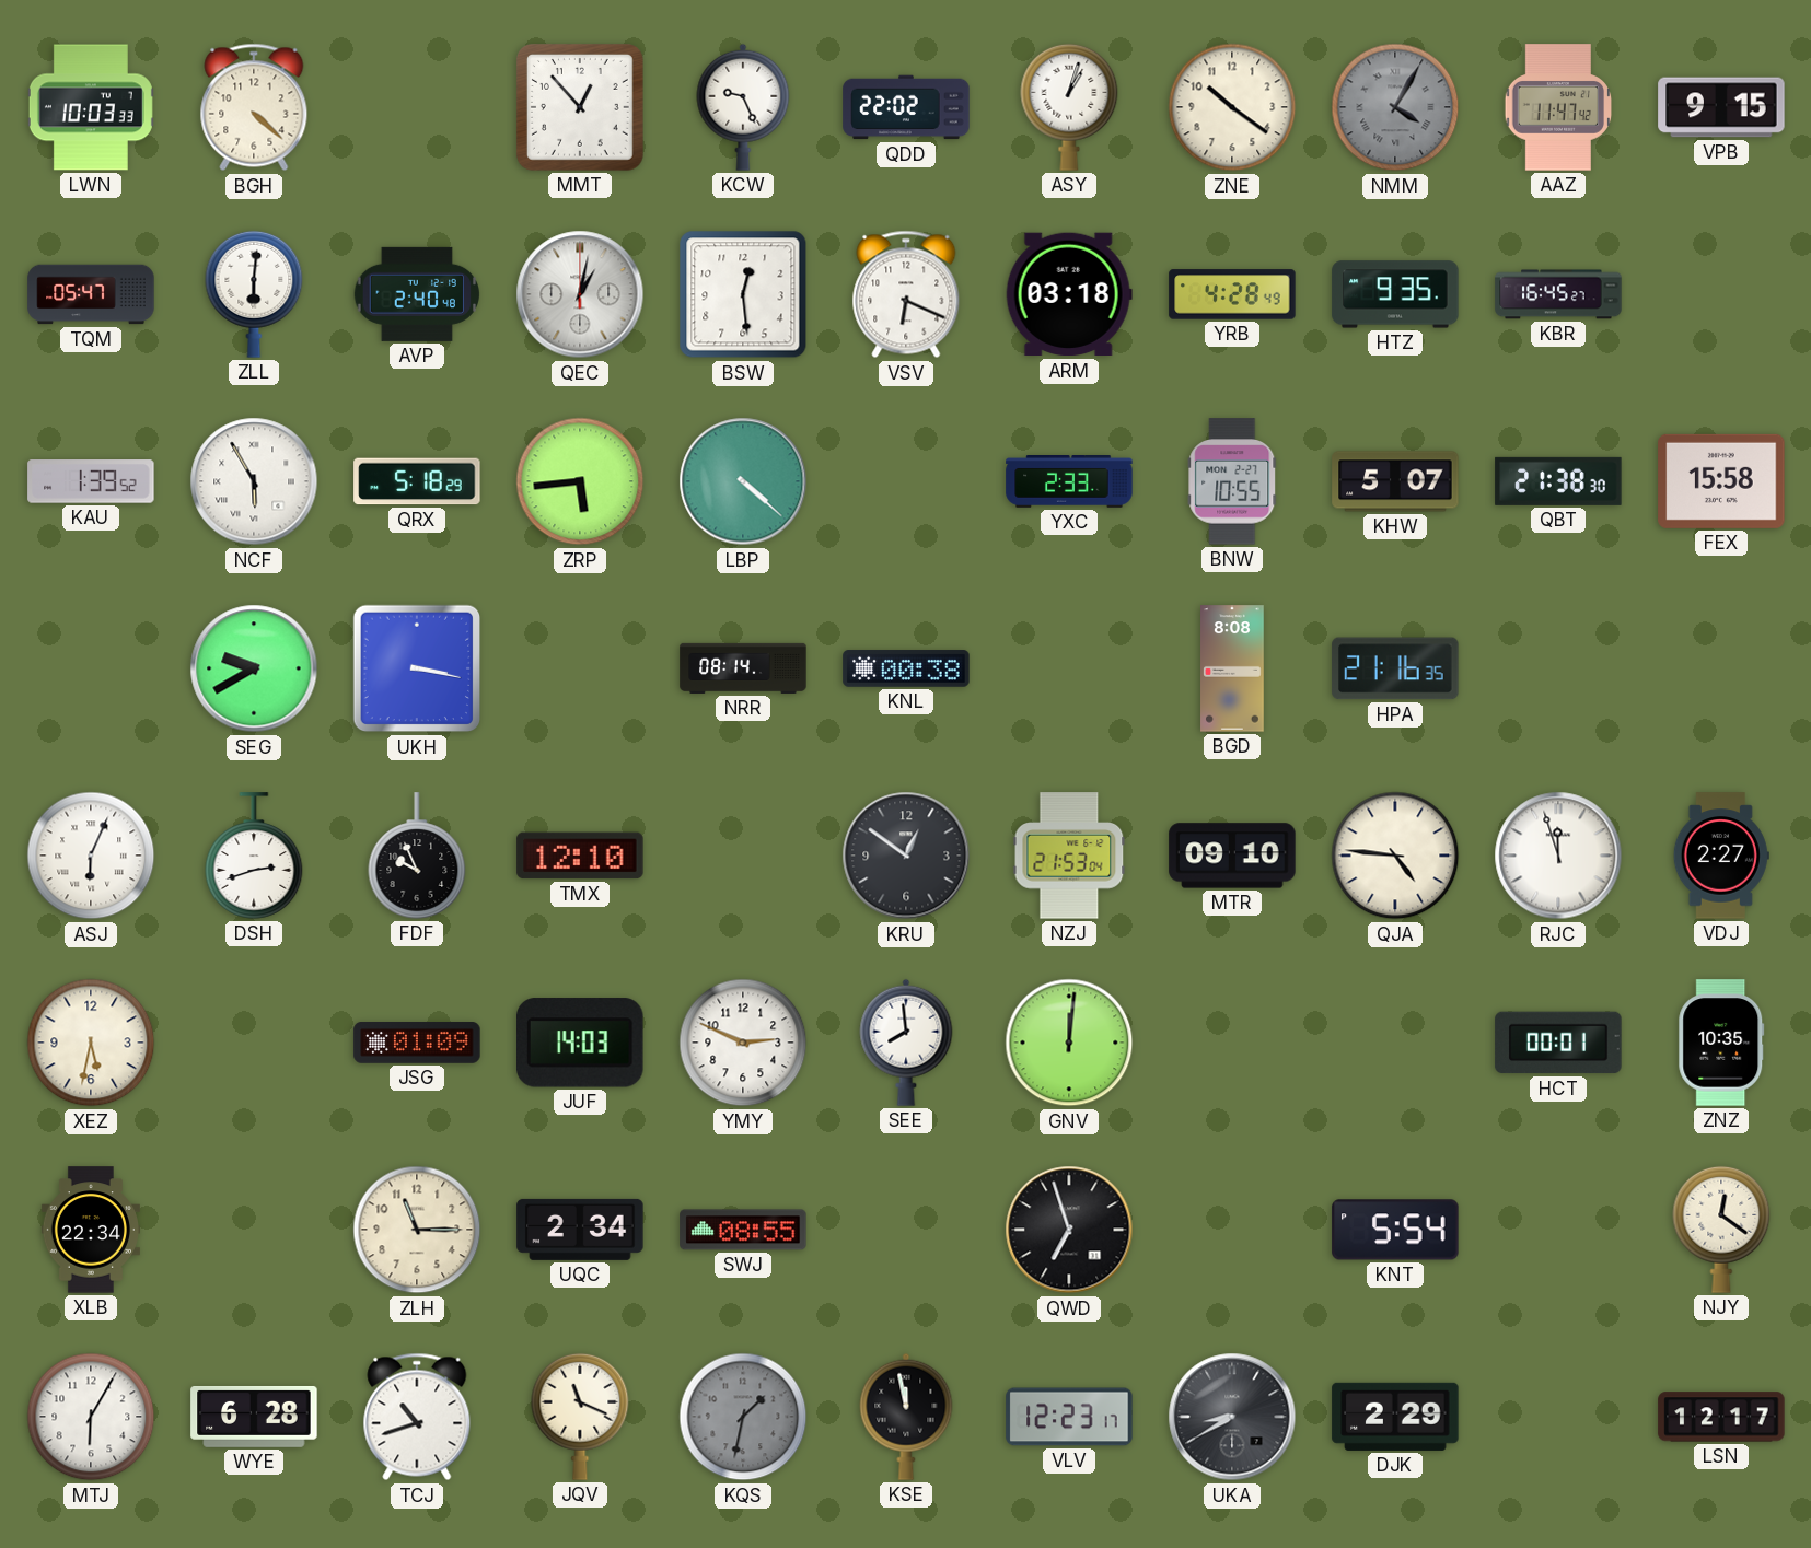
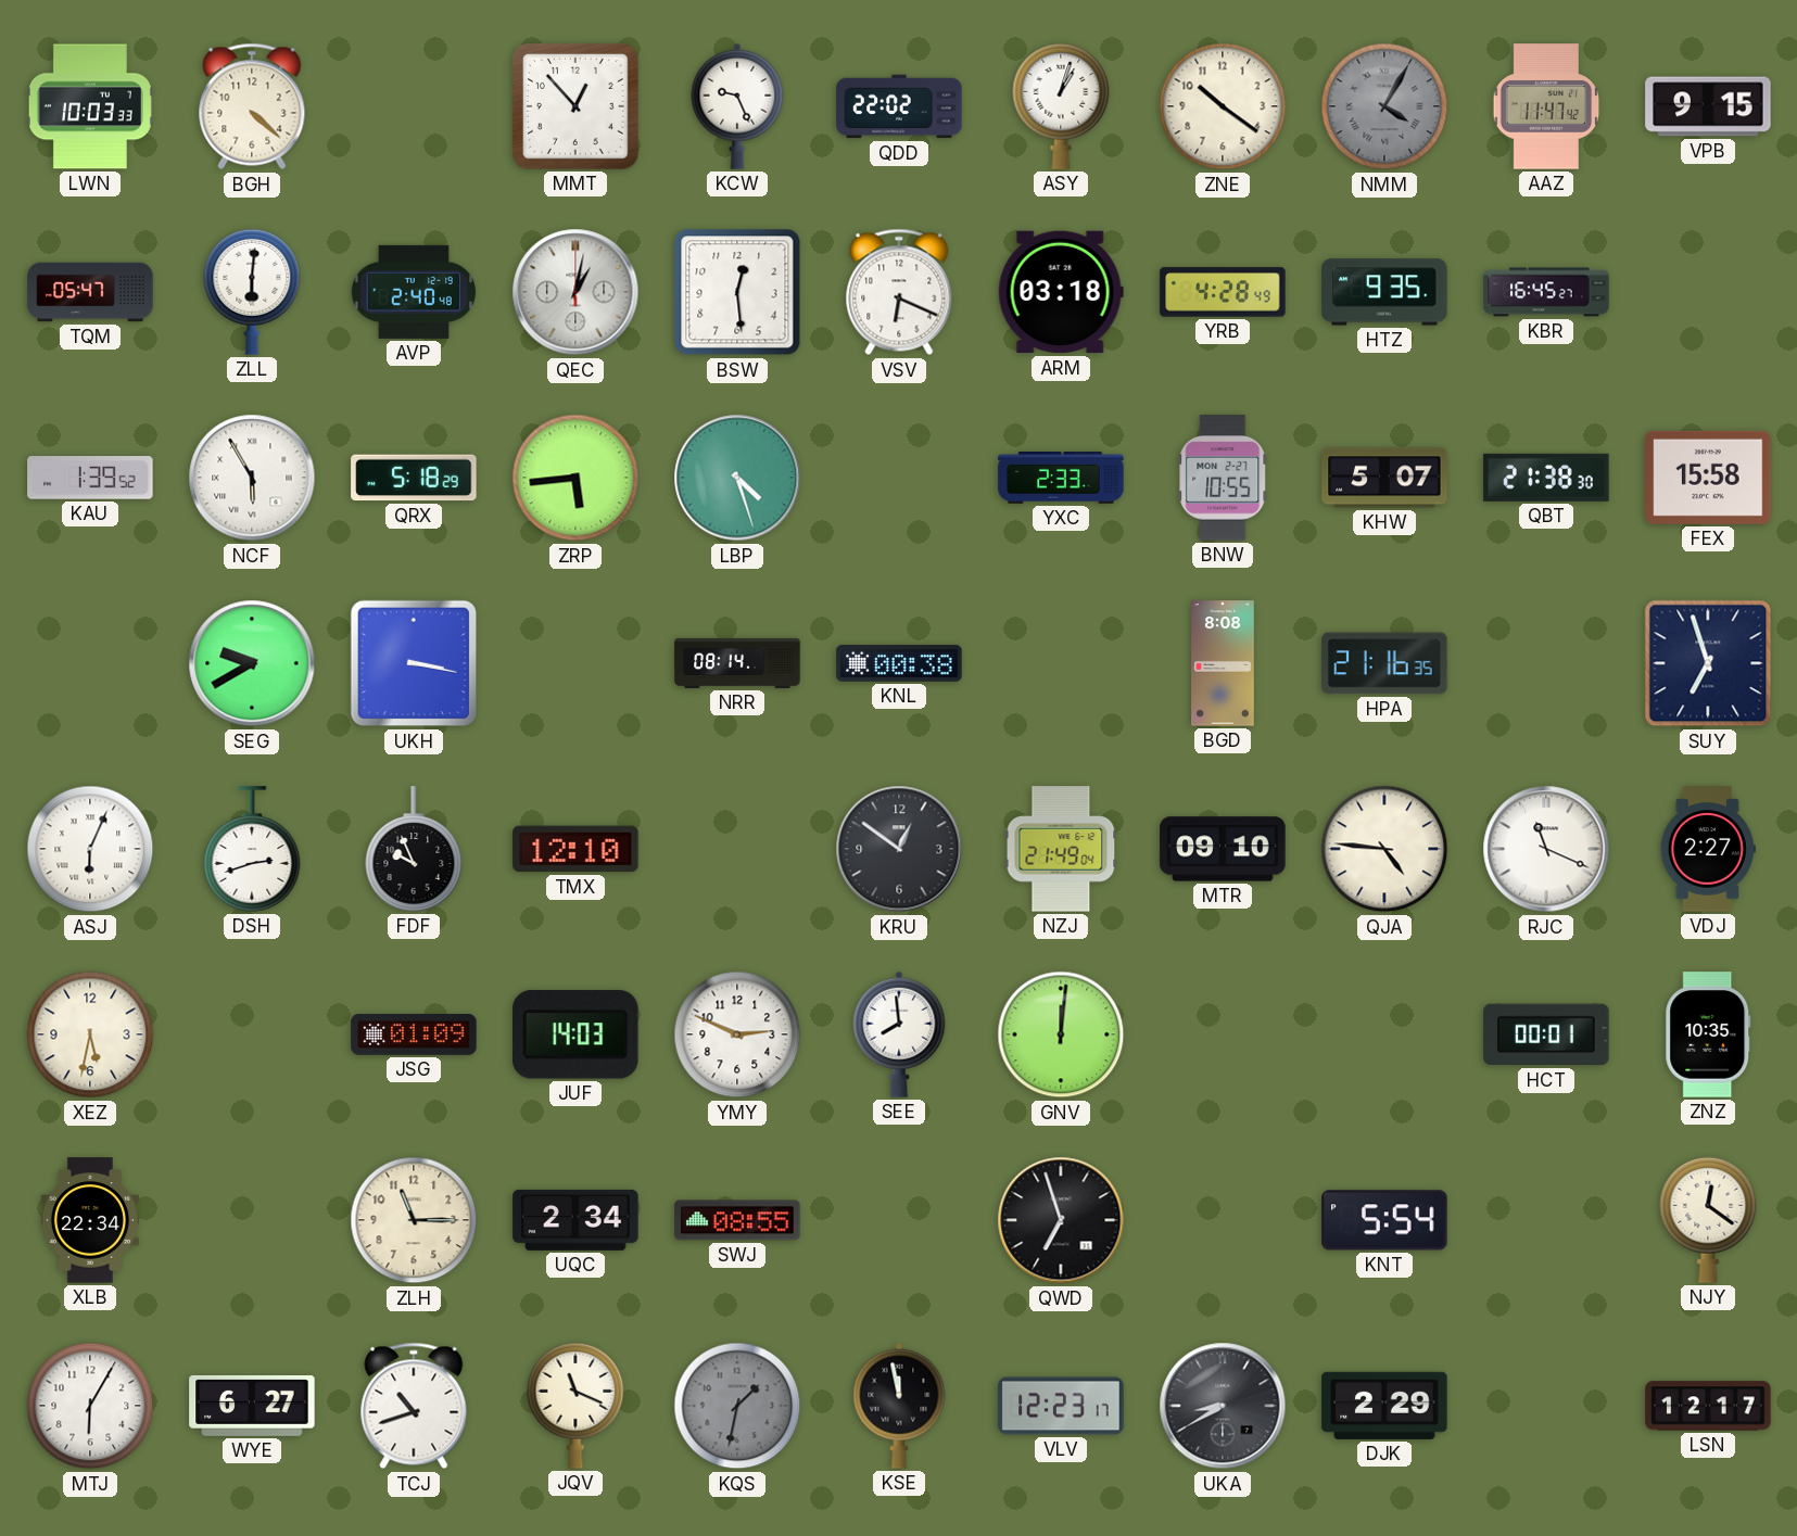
LBP: 4:22 -> 4:27 (737, 478)
SUY: none -> 6:57 (1708, 663)
NZJ: 21:53 -> 21:49 (1061, 849)
RJC: 11:57 -> 11:19 (1546, 849)
WYE: 6:28 -> 6:27 (252, 1406)
